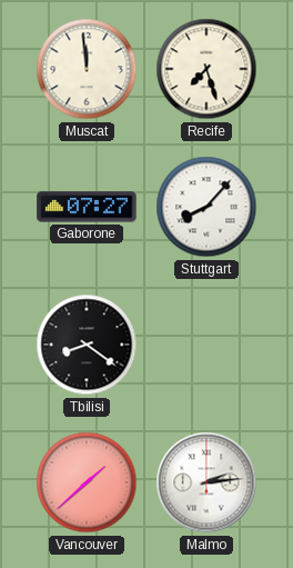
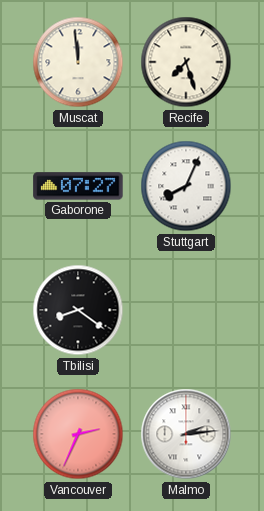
Stuttgart: 8:07 -> 8:04 (186, 186)
Vancouver: 1:38 -> 2:34 (78, 434)
